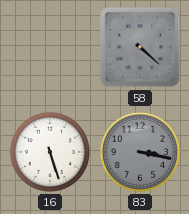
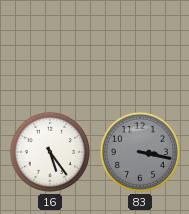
58: 4:22 -> none (140, 47)
16: 5:27 -> 5:24 (50, 152)
